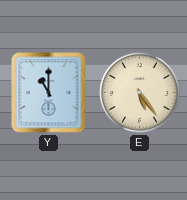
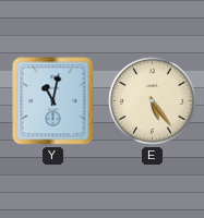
Y: 11:00 -> 11:02 (53, 101)
